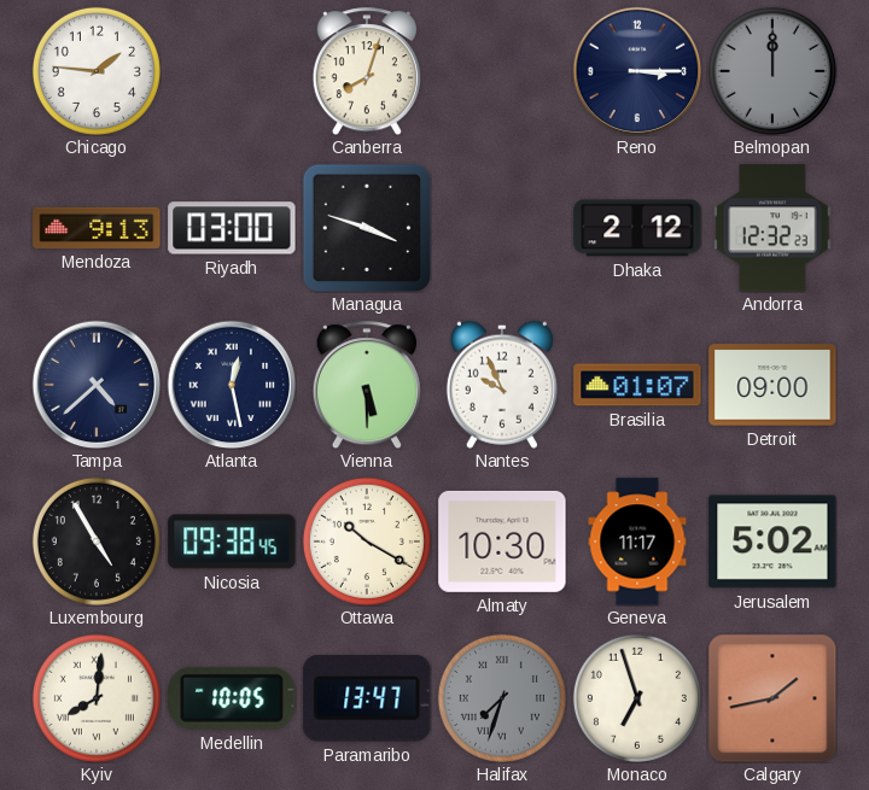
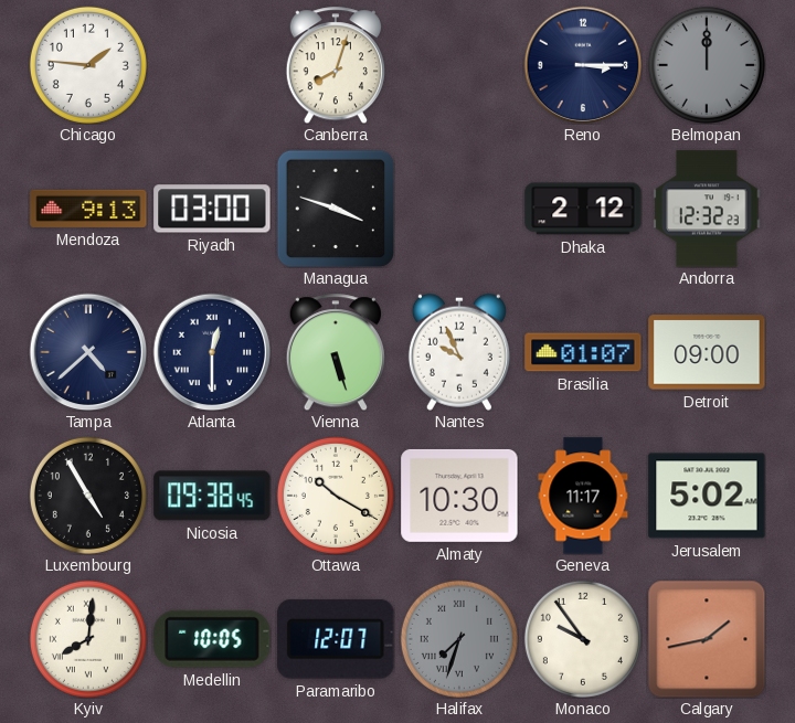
Atlanta: 12:28 -> 12:30 (212, 352)
Vienna: 5:30 -> 5:27 (336, 352)
Paramaribo: 13:47 -> 12:07 (336, 639)
Monaco: 6:57 -> 9:54 (583, 639)
